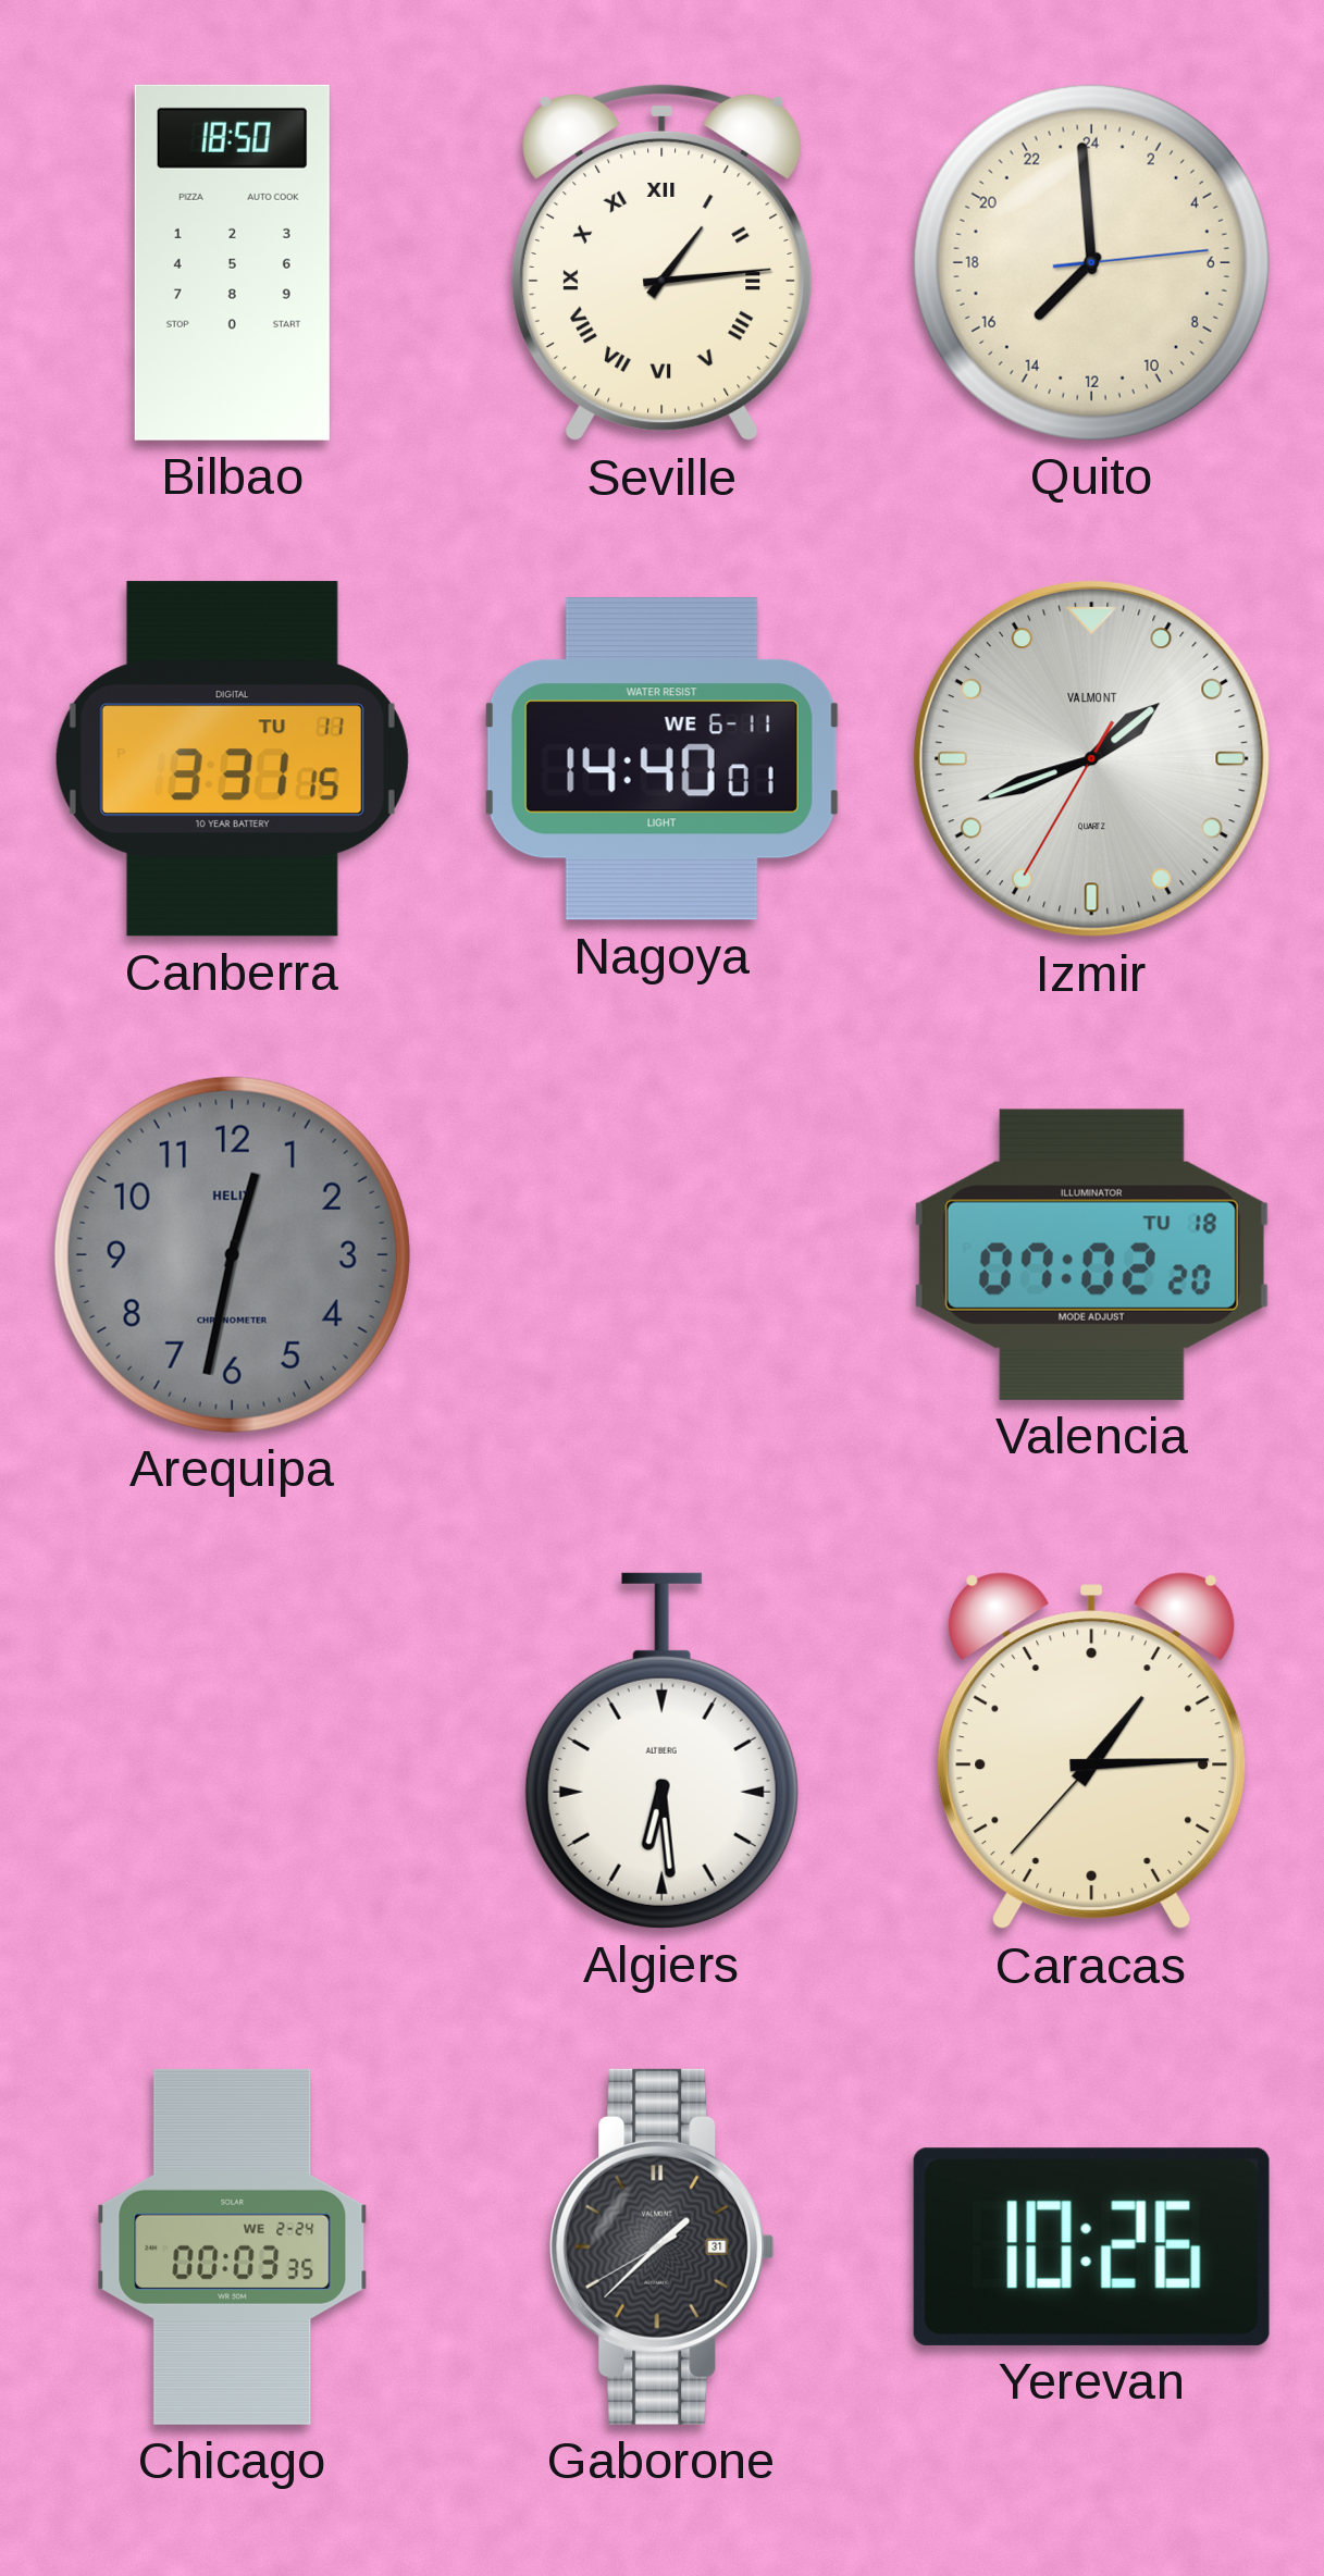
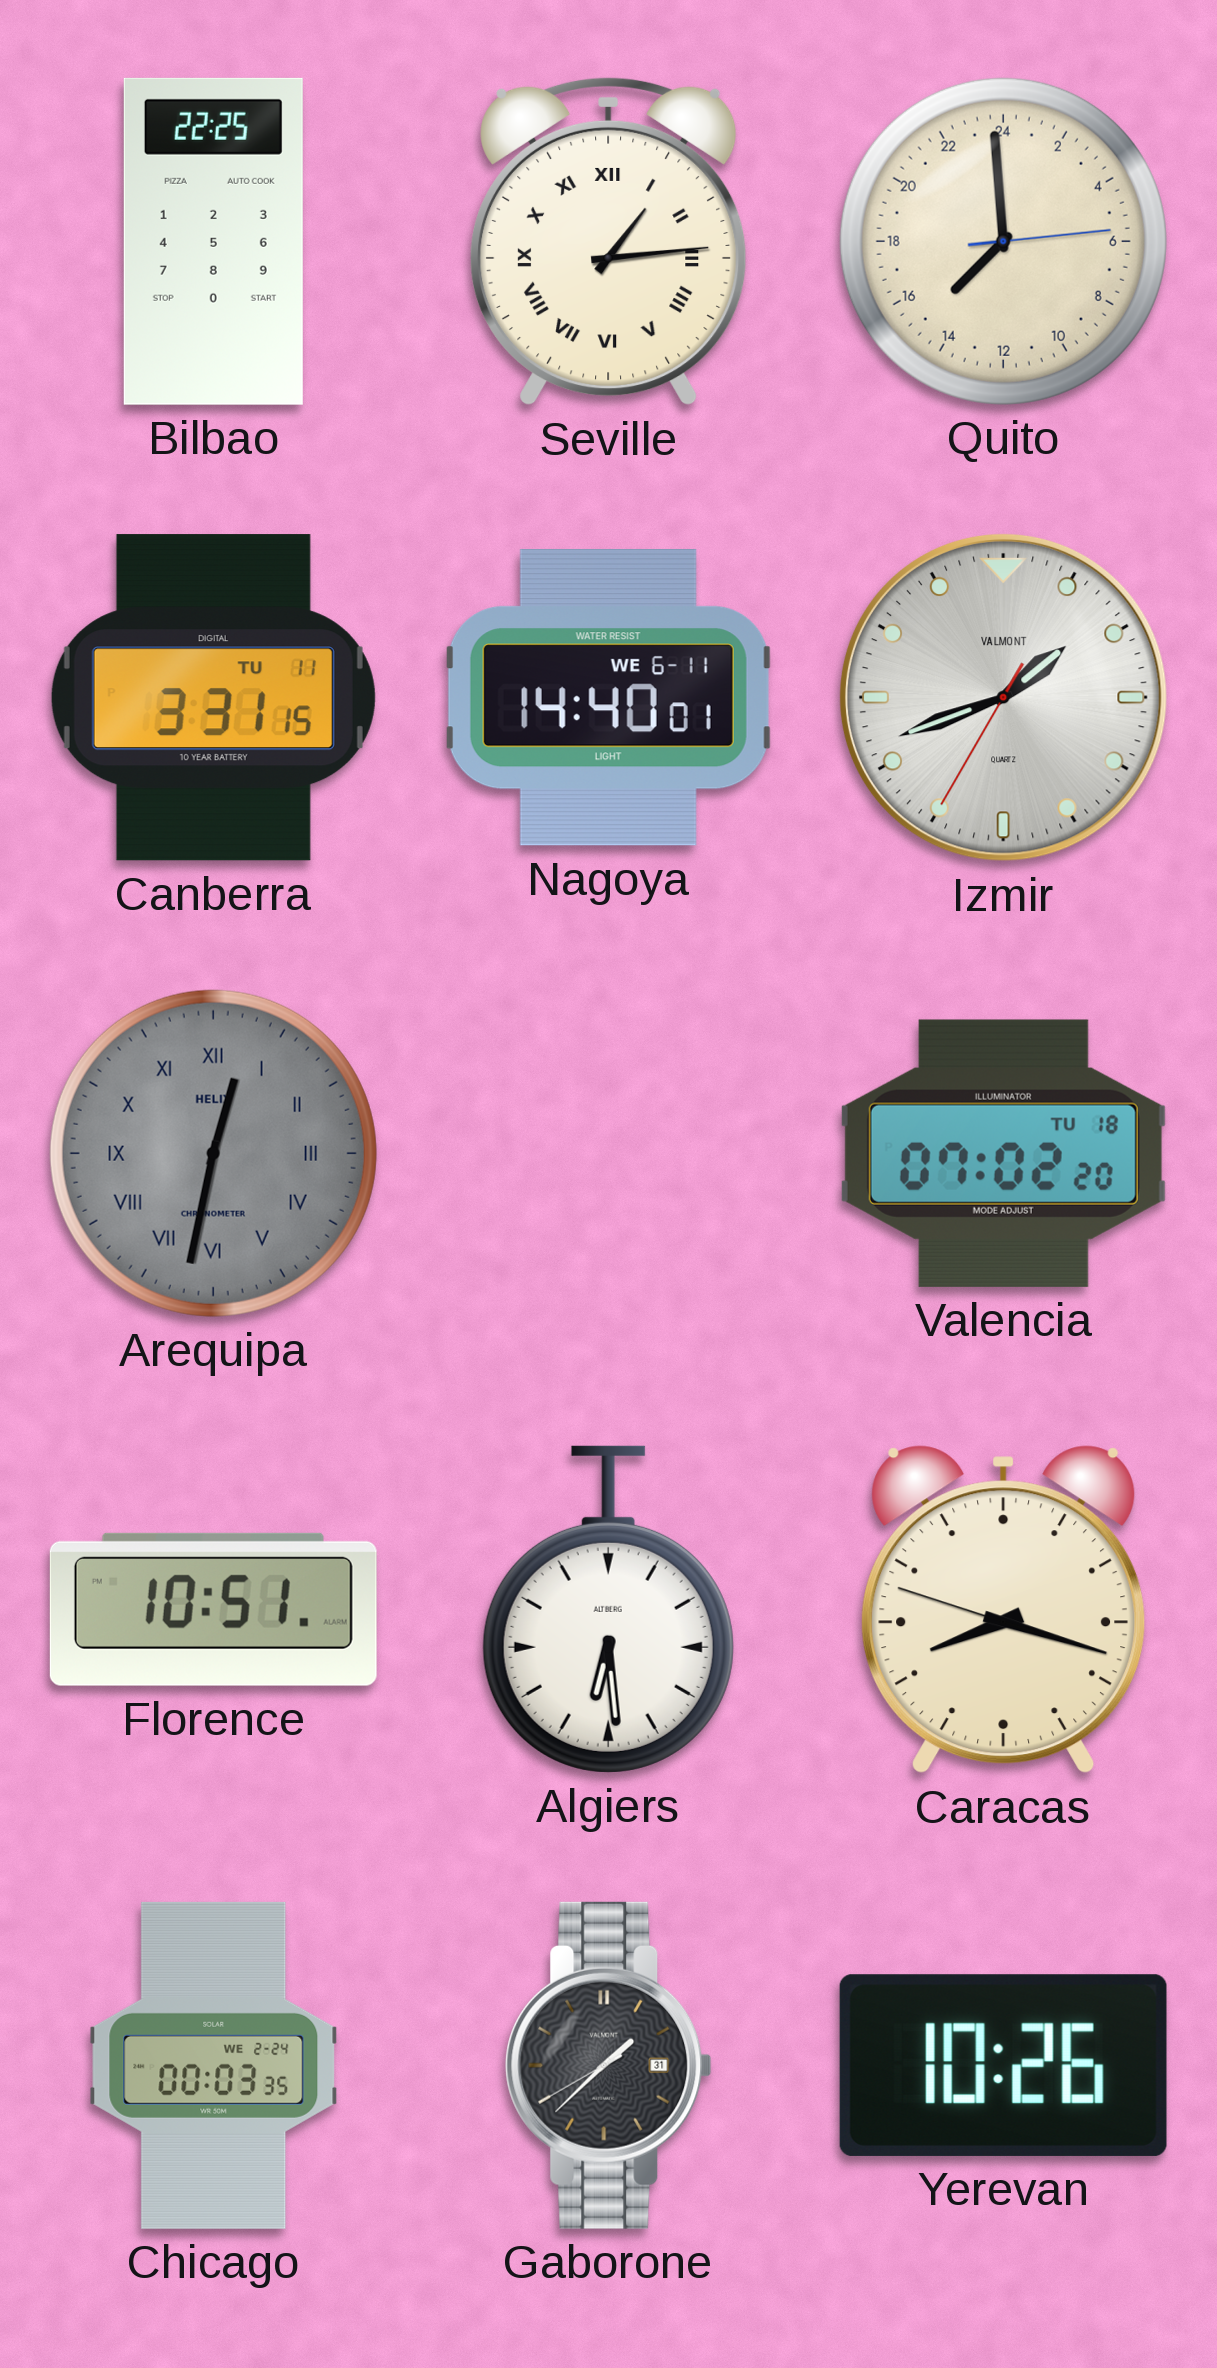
Bilbao: 18:50 -> 22:25 (213, 241)
Arequipa numerals: Arabic -> Roman (213, 1153)
Florence: none -> 10:51 (213, 1609)
Caracas: 1:14 -> 8:17 (1004, 1610)
